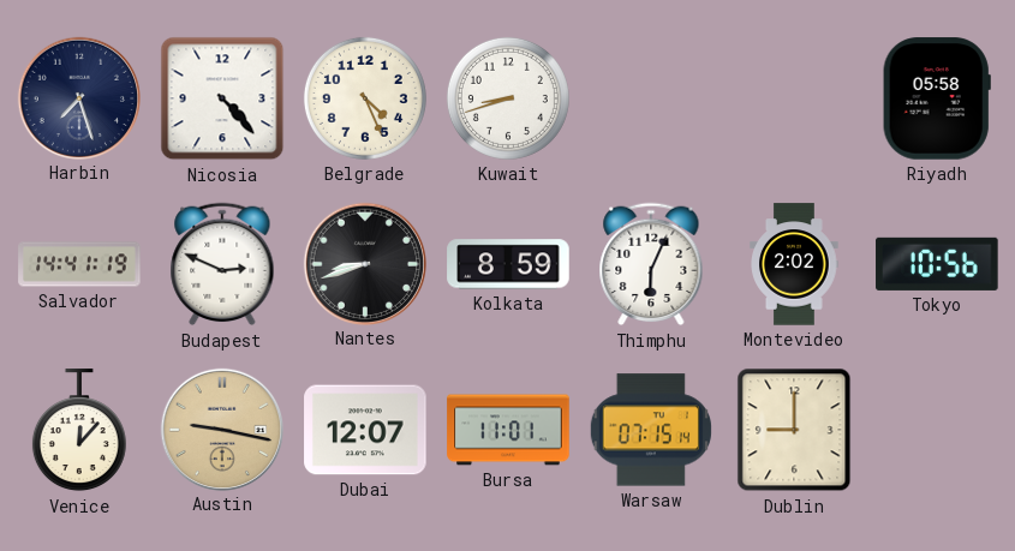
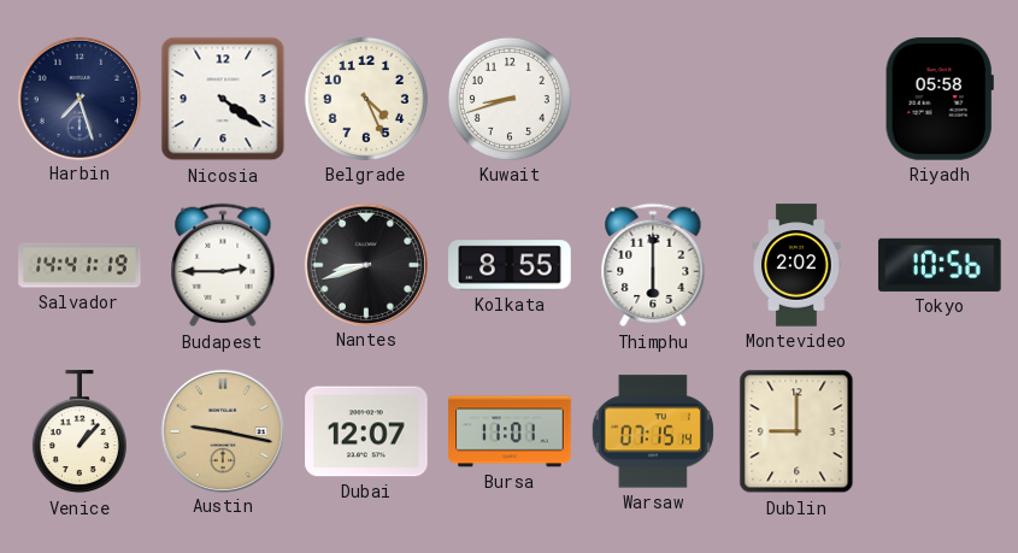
Nicosia: 4:23 -> 4:21 (223, 99)
Budapest: 2:49 -> 2:45 (223, 265)
Kolkata: 8:59 -> 8:55 (510, 265)
Thimphu: 6:04 -> 6:00 (653, 265)
Venice: 12:07 -> 1:07 (80, 433)
